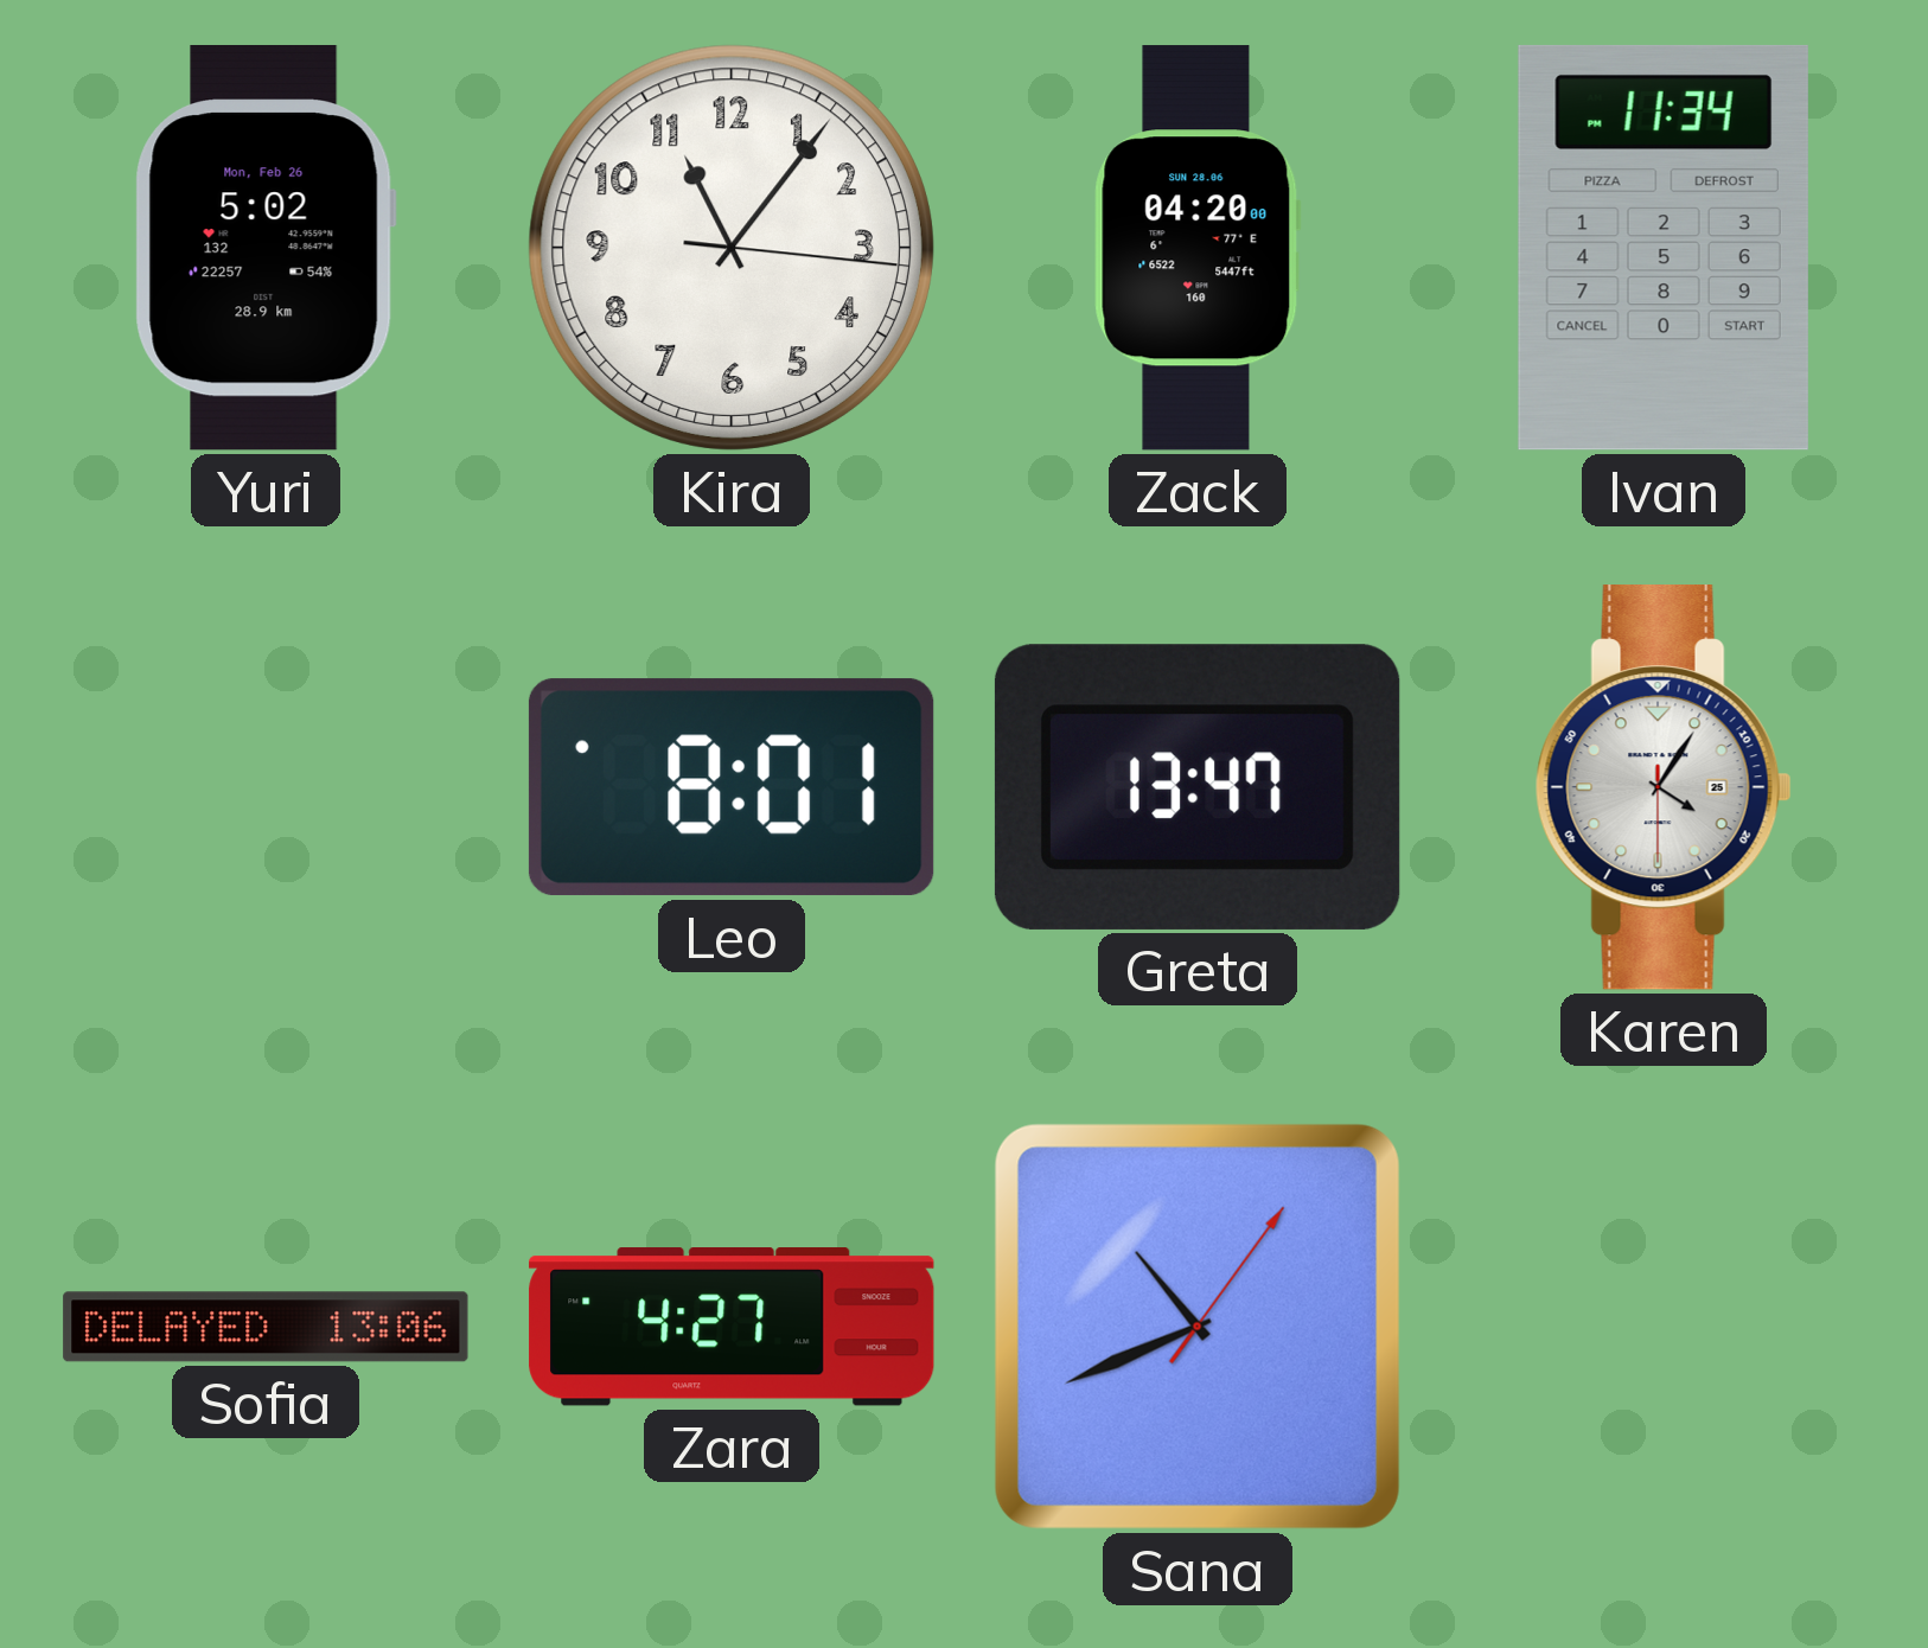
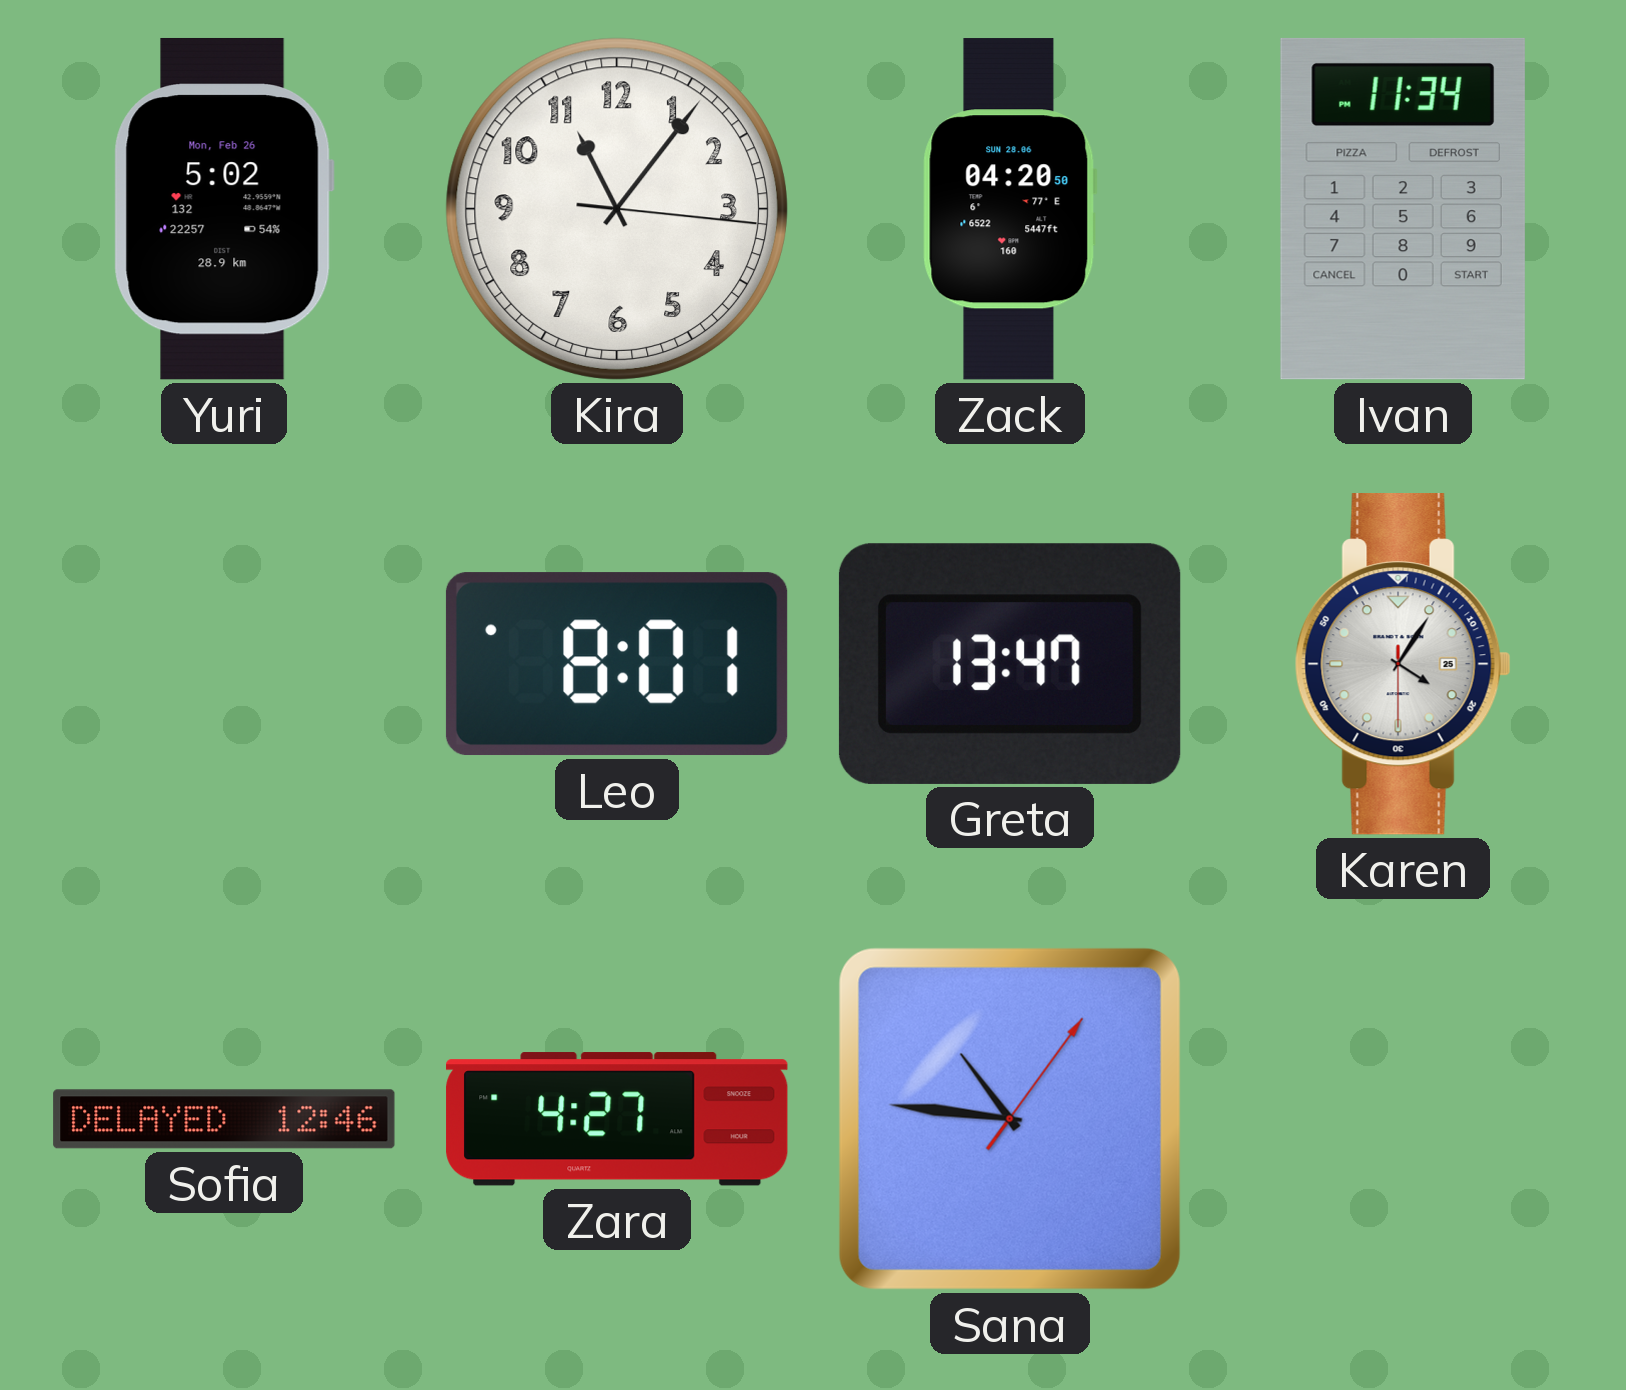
Zack: 04:20:00 -> 04:20:50 (1010, 209)
Sofia: 13:06 -> 12:46 (224, 1119)
Sana: 10:41 -> 10:46 (1010, 1119)
